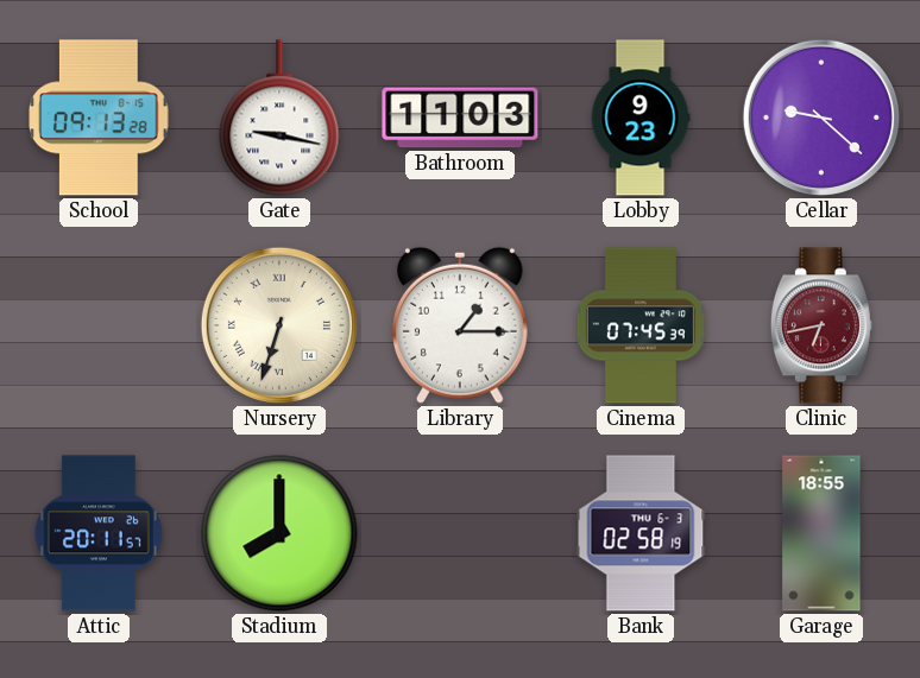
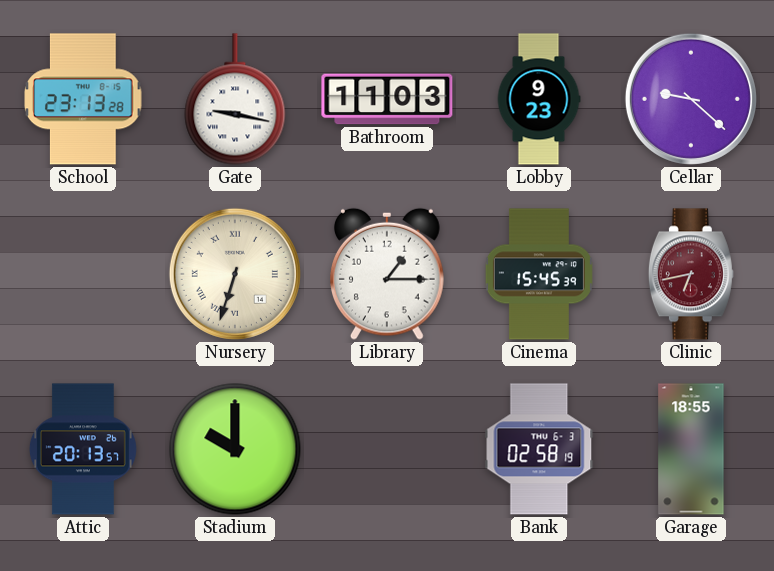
School: 09:13 -> 23:13 (83, 99)
Cinema: 07:45 -> 15:45 (539, 274)
Attic: 20:11 -> 20:13 (83, 449)
Stadium: 8:00 -> 10:00 (235, 449)
